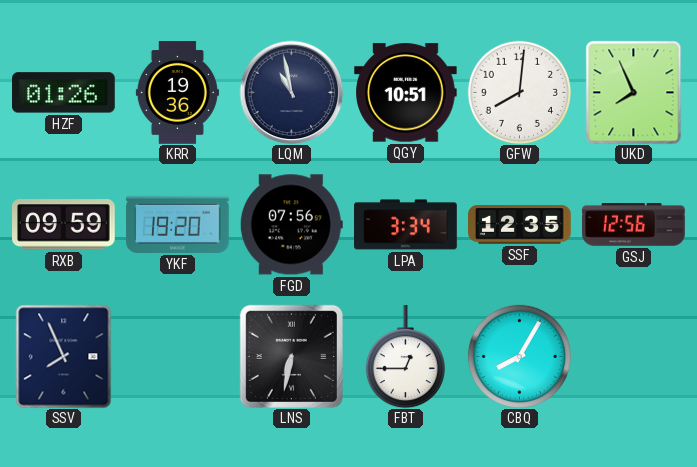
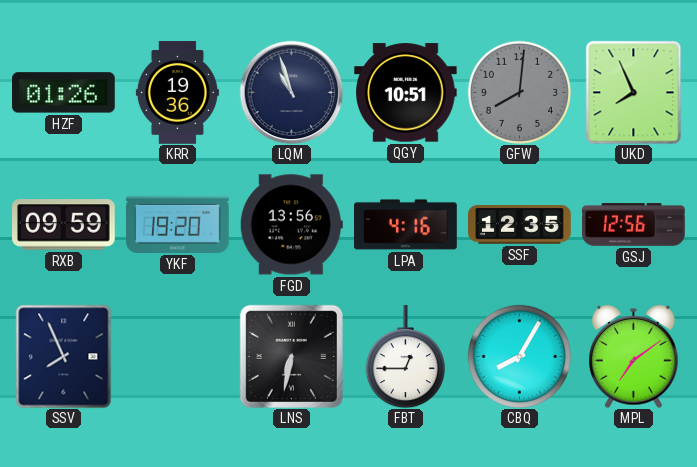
LQM: 10:58 -> 10:57 (291, 92)
GFW dial: white -> grey (519, 92)
FGD: 07:56 -> 13:56 (291, 225)
LPA: 3:34 -> 4:16 (406, 225)
MPL: none -> 7:09 (634, 356)
